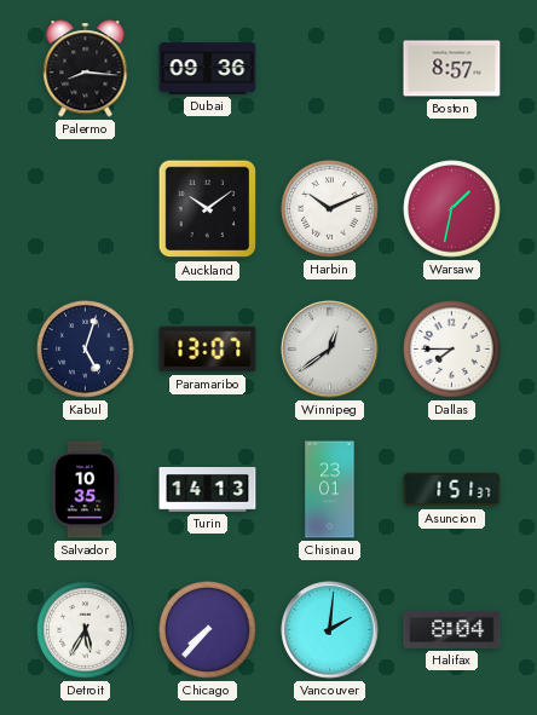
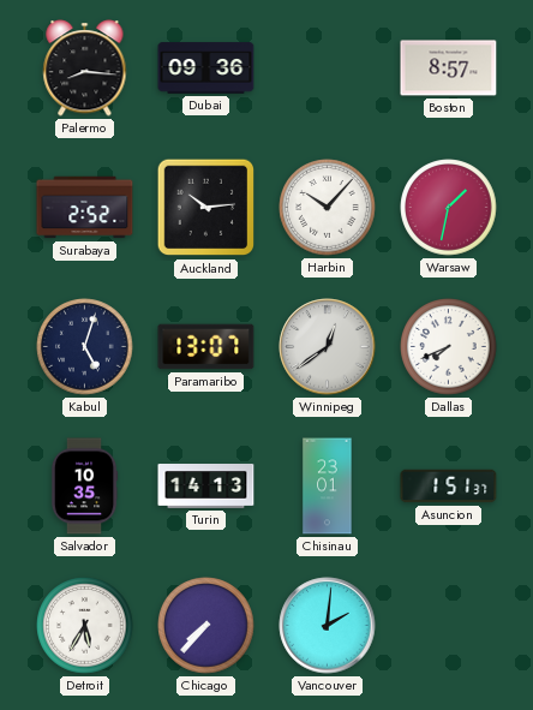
Surabaya: none -> 2:52 (85, 208)
Auckland: 10:09 -> 10:14 (206, 208)
Harbin: 10:11 -> 10:07 (328, 208)
Dallas: 7:45 -> 7:41 (449, 347)
Halifax: 8:04 -> none (452, 629)
